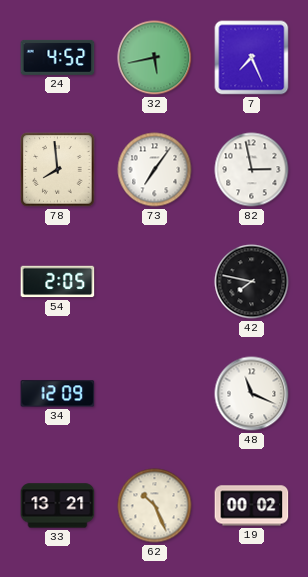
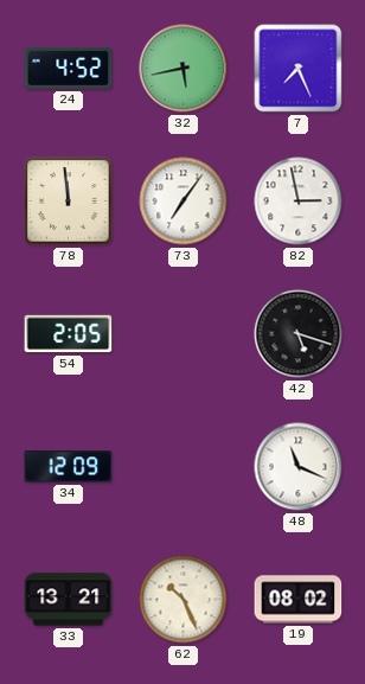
78: 7:59 -> 11:59 (69, 202)
42: 7:47 -> 5:18 (299, 334)
19: 00:02 -> 08:02 (299, 600)
